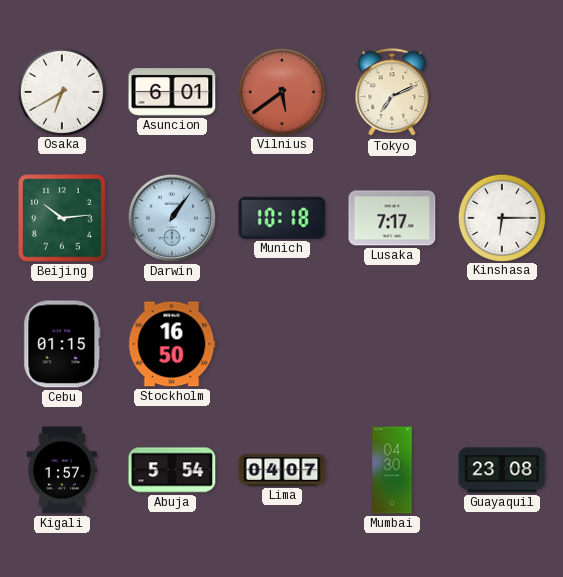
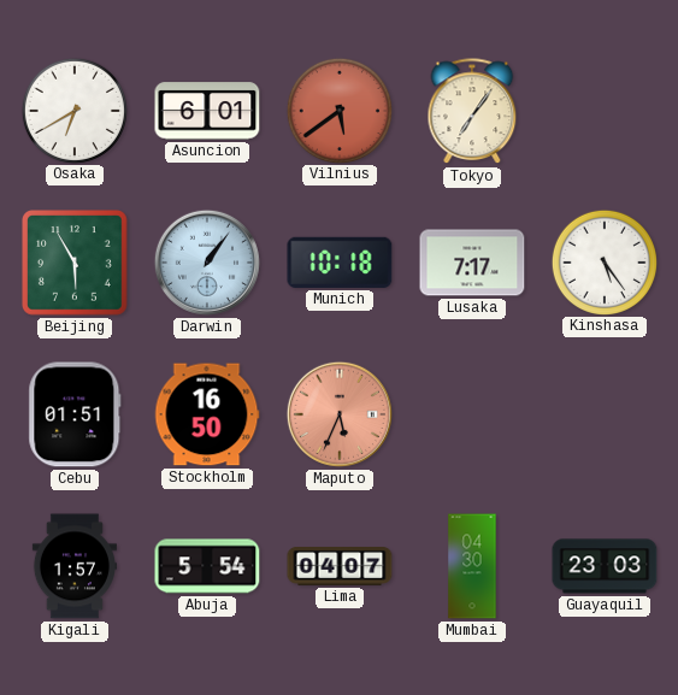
Tokyo: 7:11 -> 7:06 (472, 112)
Beijing: 10:14 -> 5:55 (76, 264)
Kinshasa: 6:15 -> 5:24 (603, 261)
Cebu: 01:15 -> 01:51 (75, 414)
Maputo: none -> 5:34 (340, 414)
Guayaquil: 23:08 -> 23:03 (605, 566)
